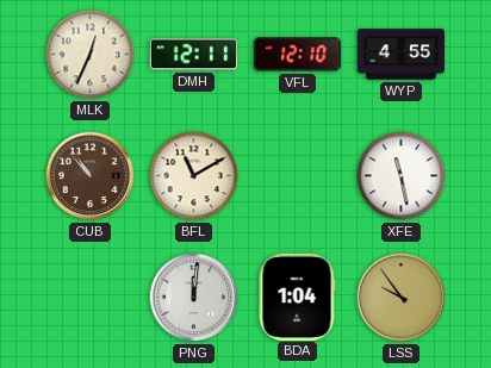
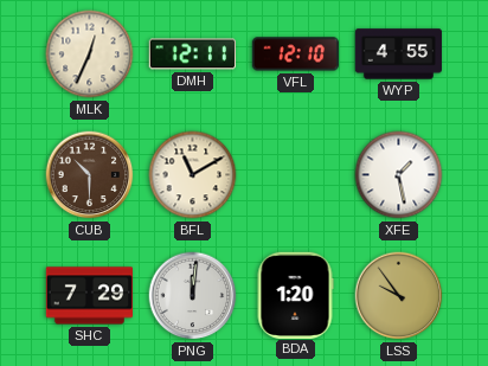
CUB: 10:53 -> 10:30 (90, 175)
XFE: 11:28 -> 1:28 (399, 175)
SHC: none -> 7:29 (89, 296)
BDA: 1:04 -> 1:20 (295, 295)
